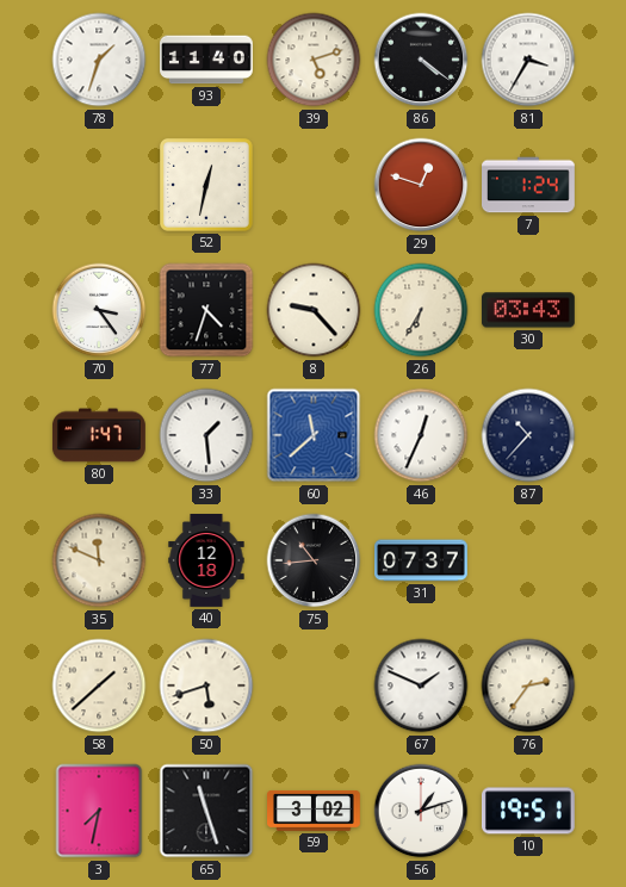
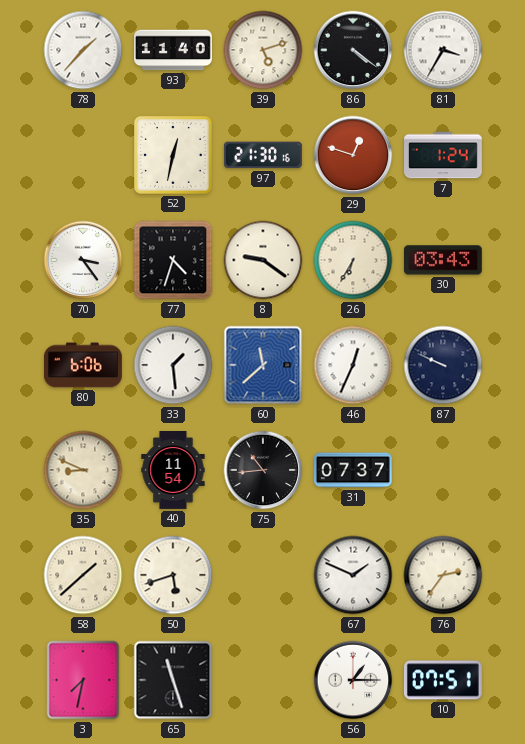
78: 1:33 -> 1:37 (83, 50)
97: none -> 21:30 (263, 155)
8: 9:23 -> 9:21 (263, 260)
80: 1:47 -> 6:06 (83, 365)
87: 10:37 -> 9:49 (443, 365)
35: 11:49 -> 8:49 (83, 470)
40: 12:18 -> 11:54 (173, 471)
59: 3:02 -> none (315, 811)
56: 1:12 -> 1:15 (353, 680)
10: 19:51 -> 07:51 (443, 680)
